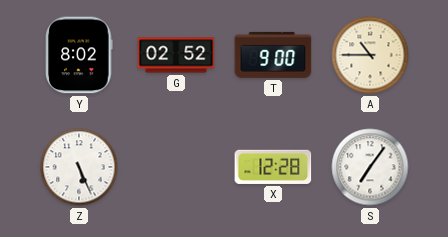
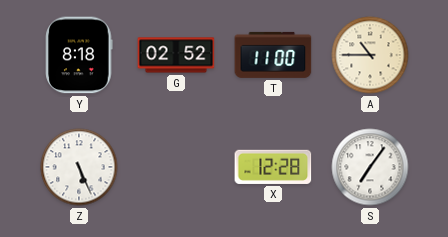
Y: 8:02 -> 8:18 (79, 55)
T: 9:00 -> 11:00 (273, 55)
